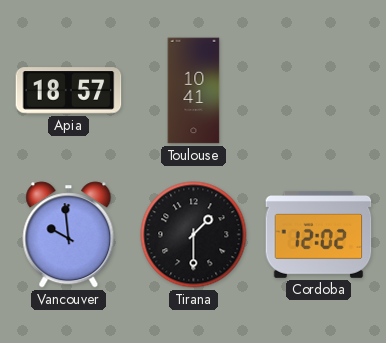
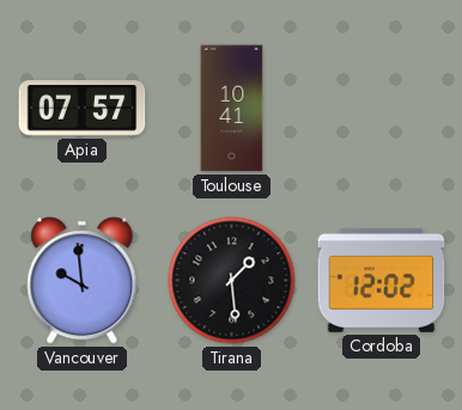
Apia: 18:57 -> 07:57 (83, 109)
Tirana: 1:30 -> 1:29 (232, 281)
